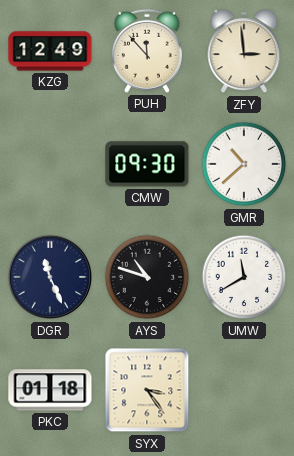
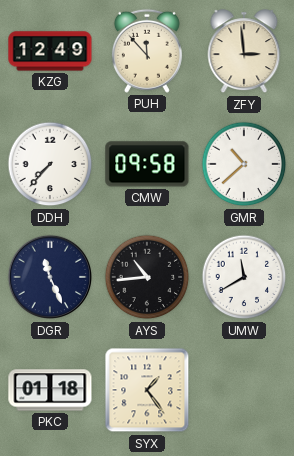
DDH: none -> 7:37 (50, 164)
CMW: 09:30 -> 09:58 (147, 164)
AYS: 10:48 -> 10:44 (147, 277)
SYX: 3:24 -> 1:24 (147, 390)
